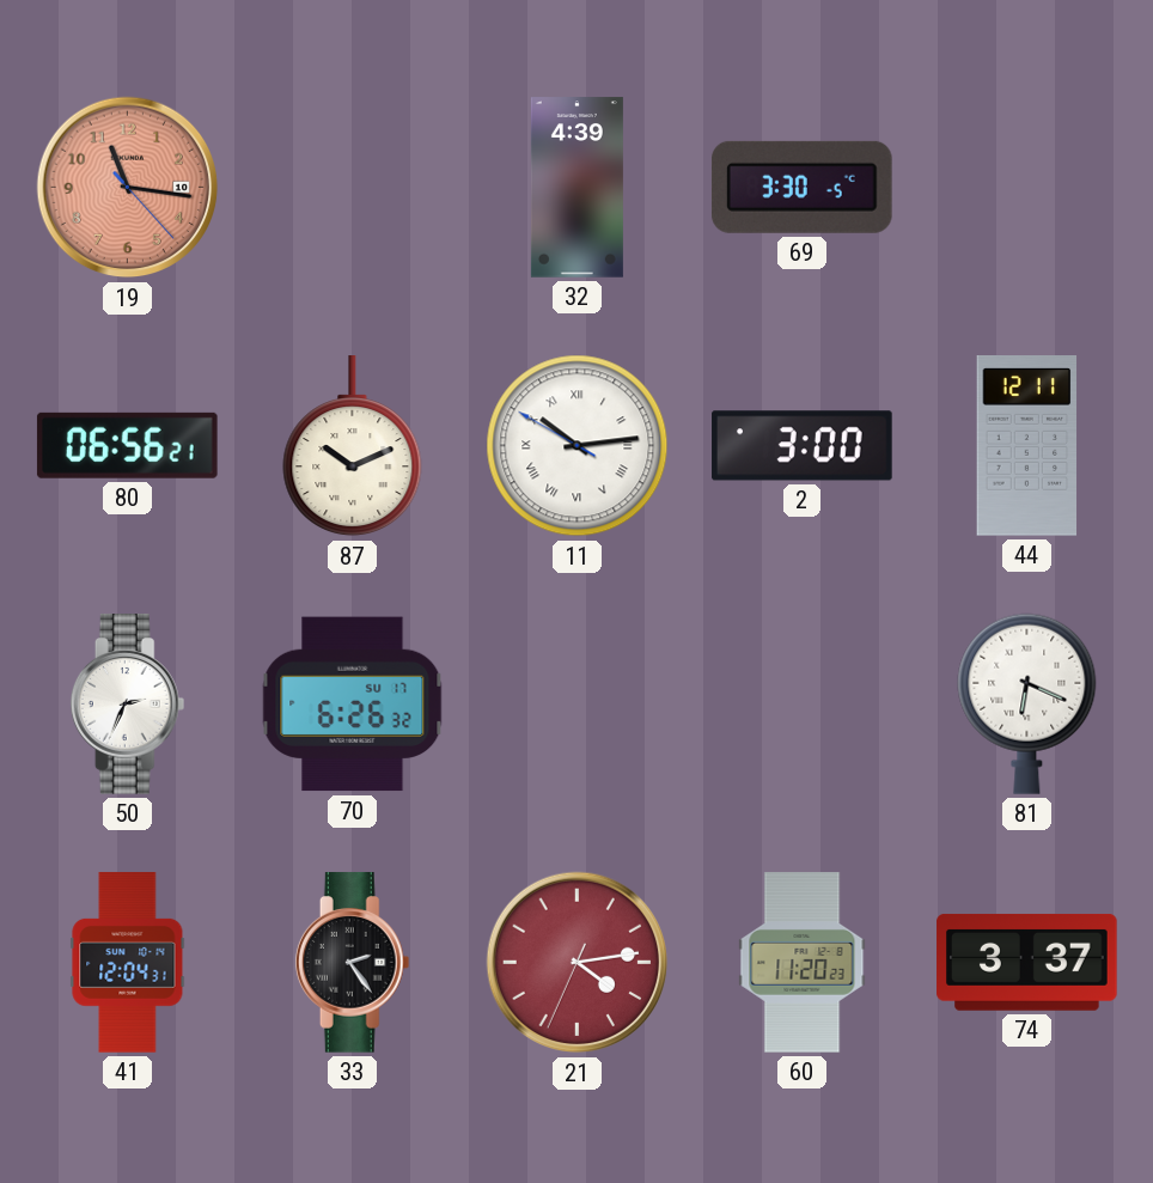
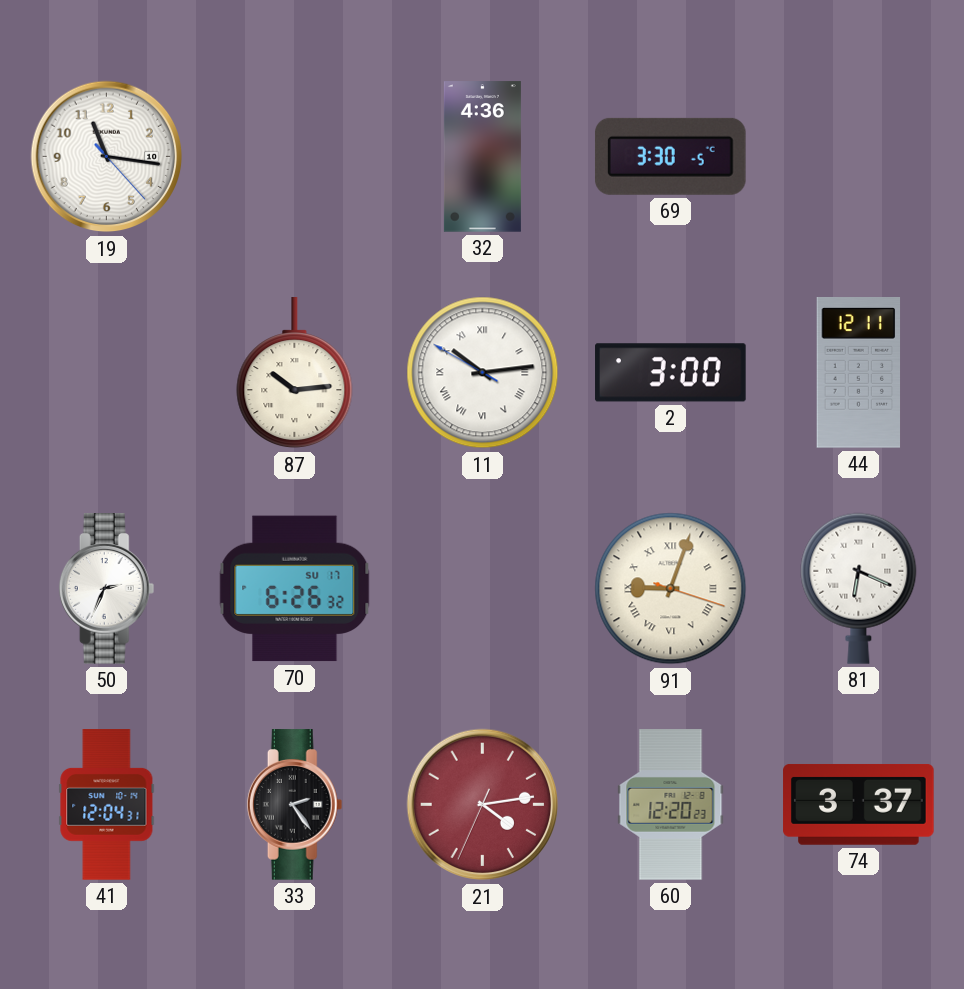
19 dial: salmon -> white (107, 157)
32: 4:39 -> 4:36 (482, 157)
80: 06:56 -> none (127, 445)
87: 10:11 -> 10:14 (295, 373)
91: none -> 9:03 (671, 589)
60: 11:20 -> 12:20 (671, 805)
